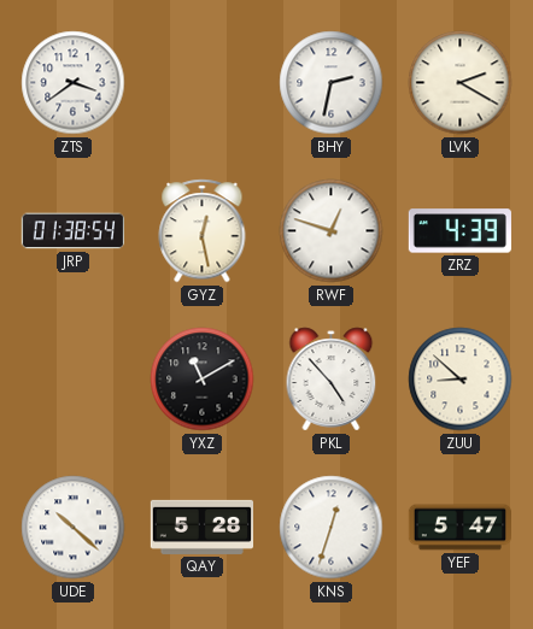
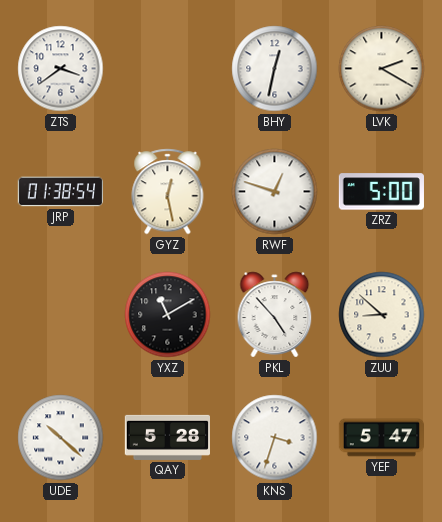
BHY: 2:32 -> 12:32 (275, 69)
ZRZ: 4:39 -> 5:00 (381, 192)
KNS: 12:33 -> 3:33 (275, 438)
